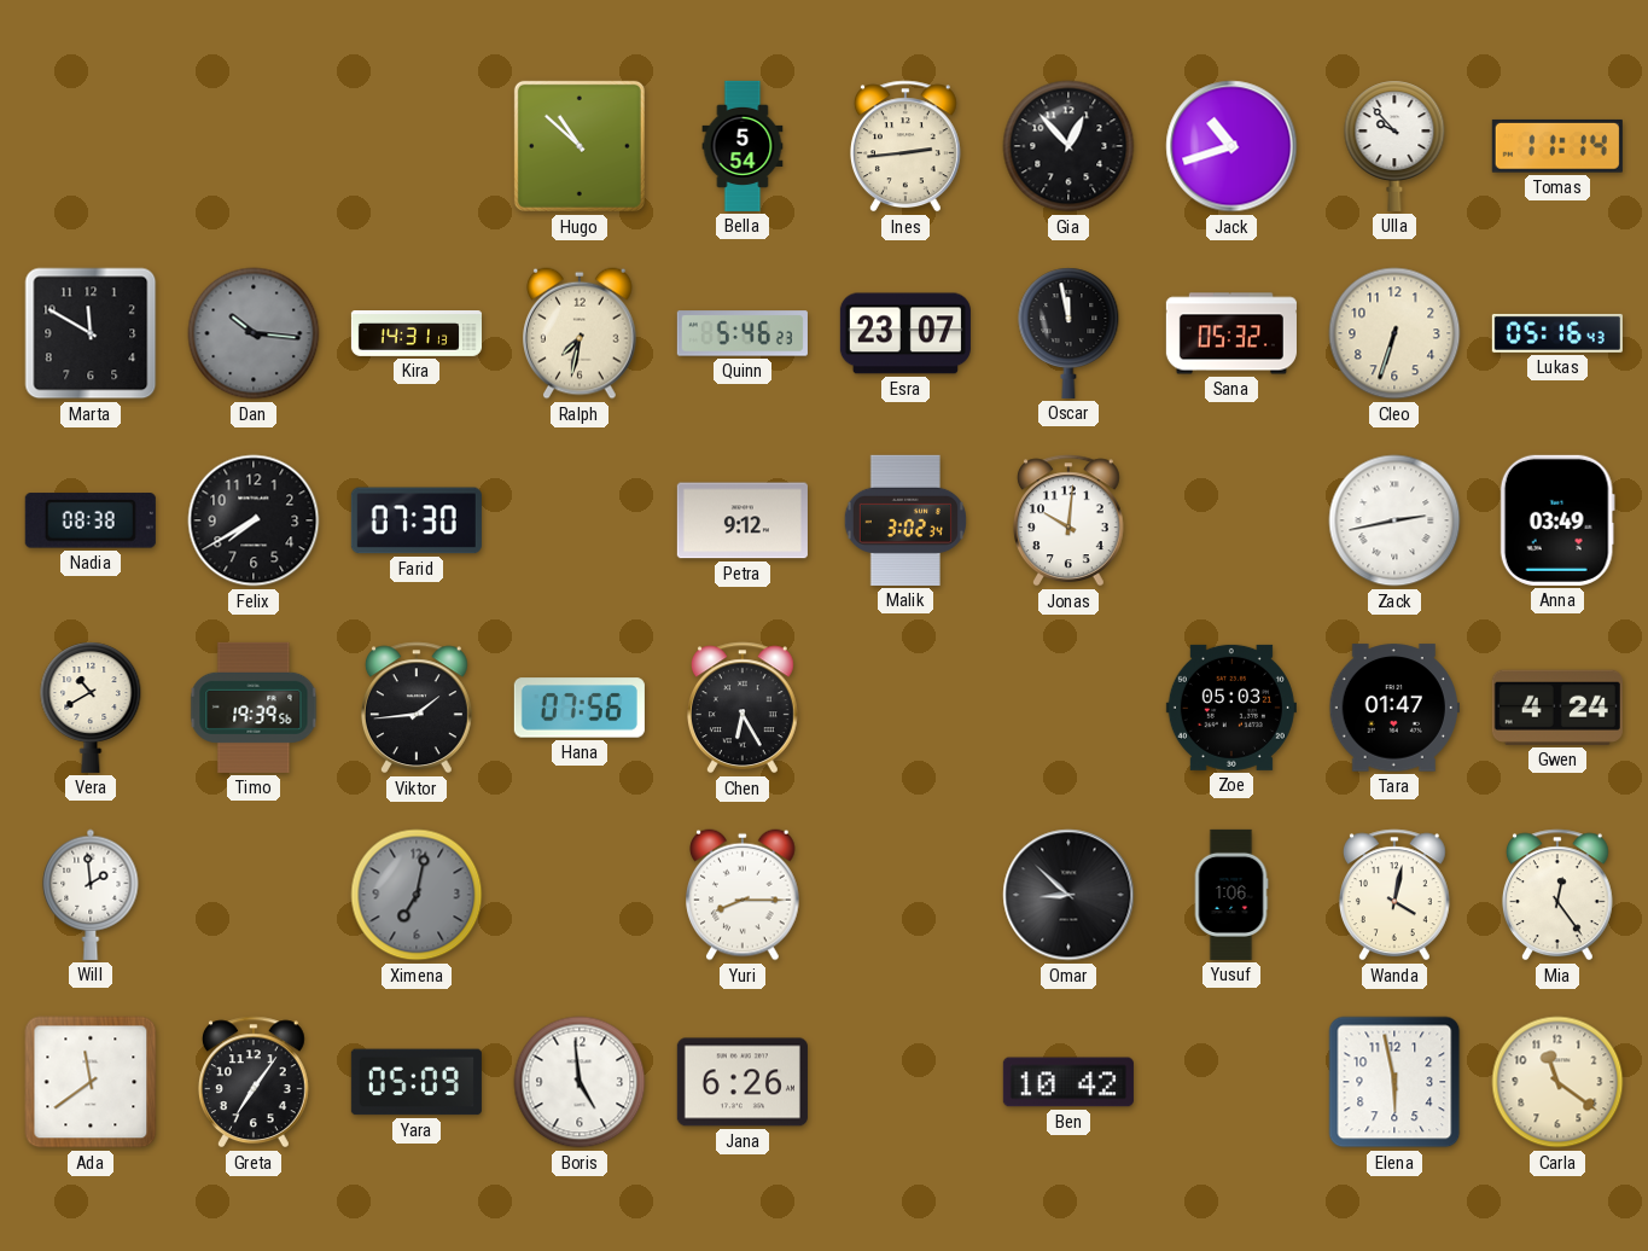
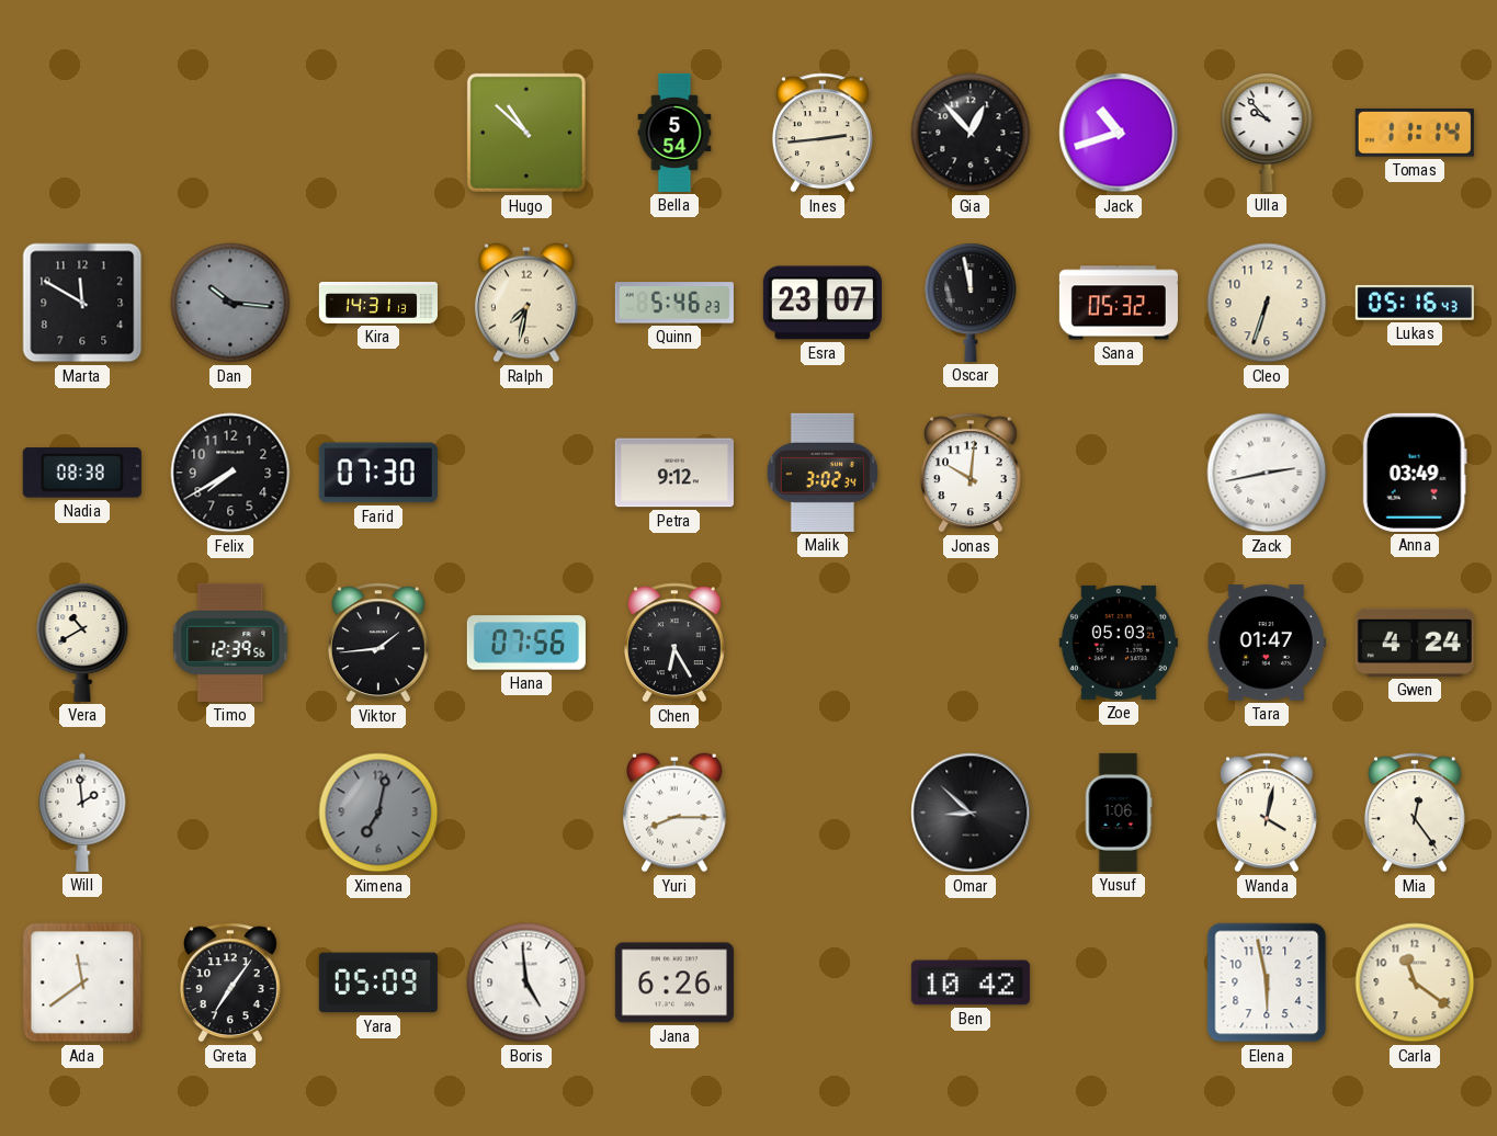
Timo: 19:39 -> 12:39 (230, 643)
